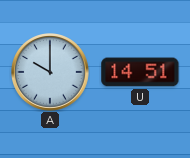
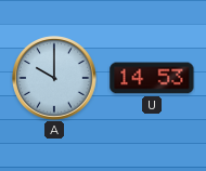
U: 14:51 -> 14:53 (152, 78)
